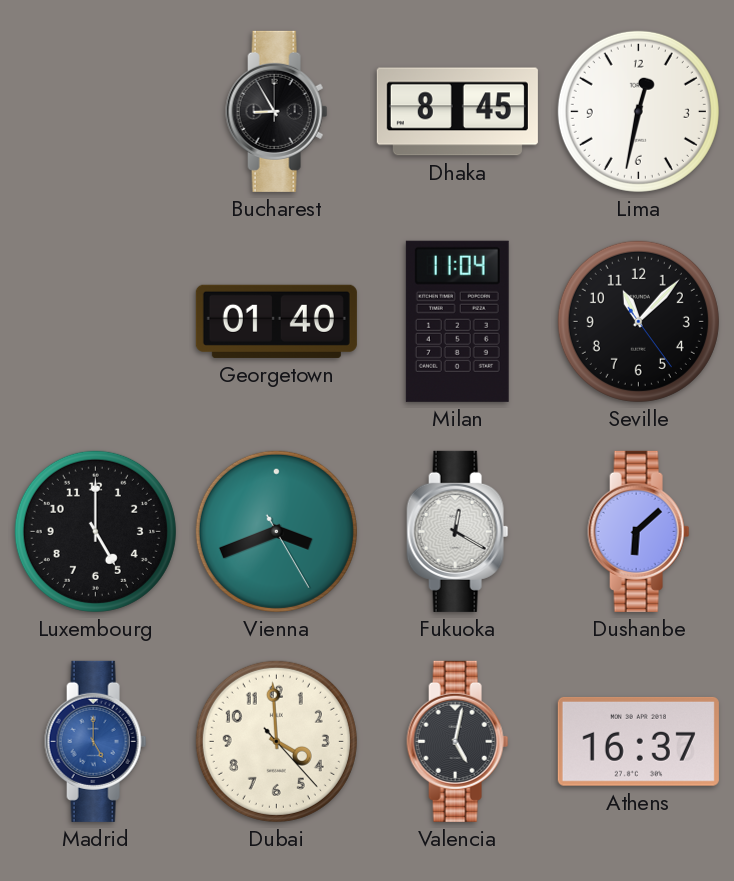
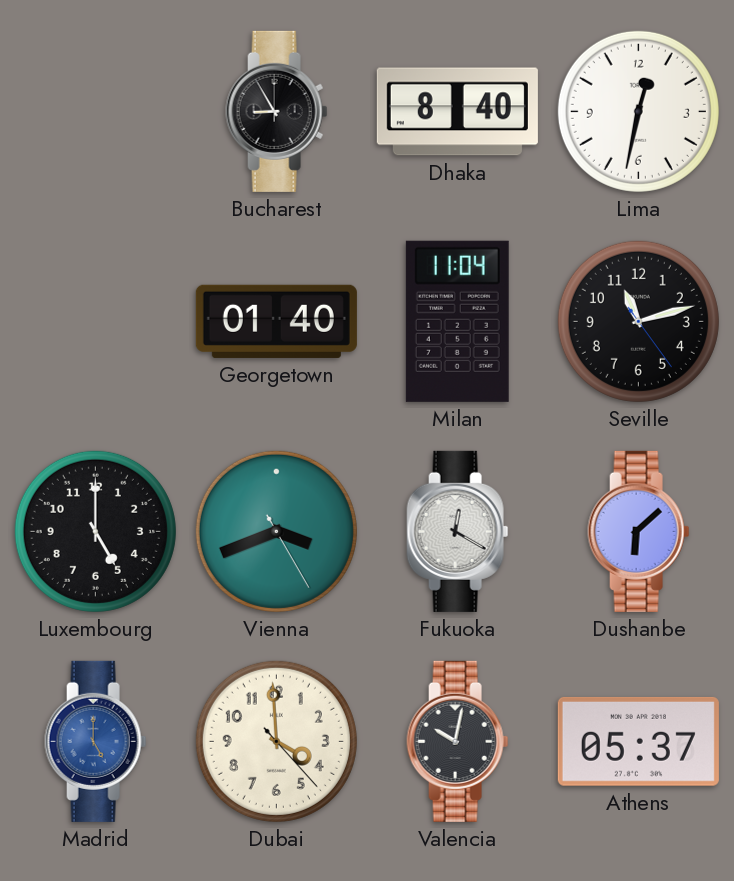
Dhaka: 8:45 -> 8:40 (457, 112)
Seville: 11:07 -> 11:12 (638, 321)
Valencia: 5:02 -> 10:02 (458, 741)
Athens: 16:37 -> 05:37 (638, 741)
